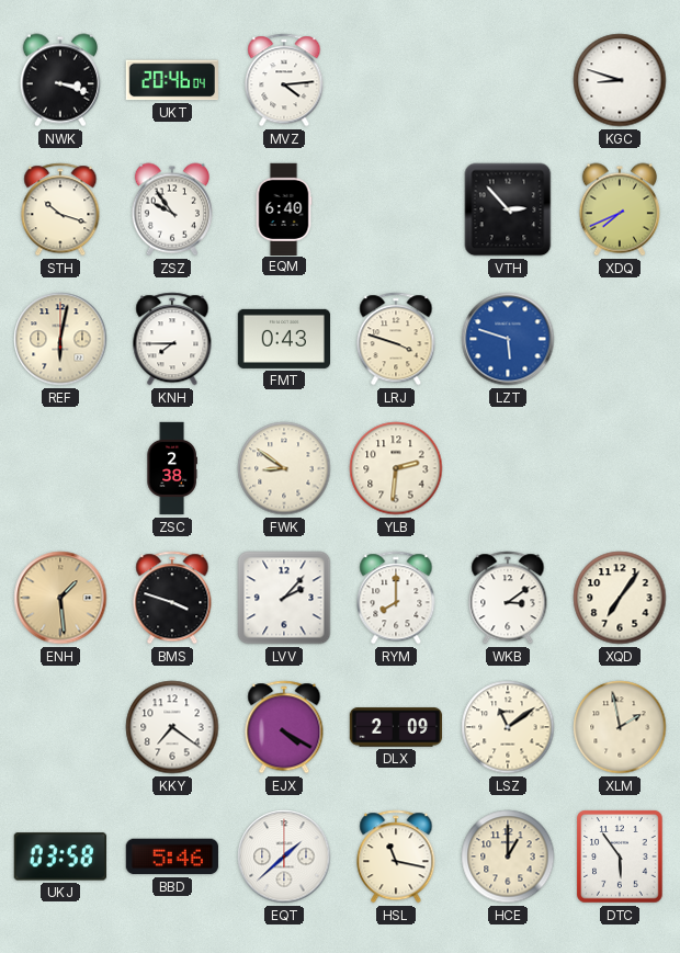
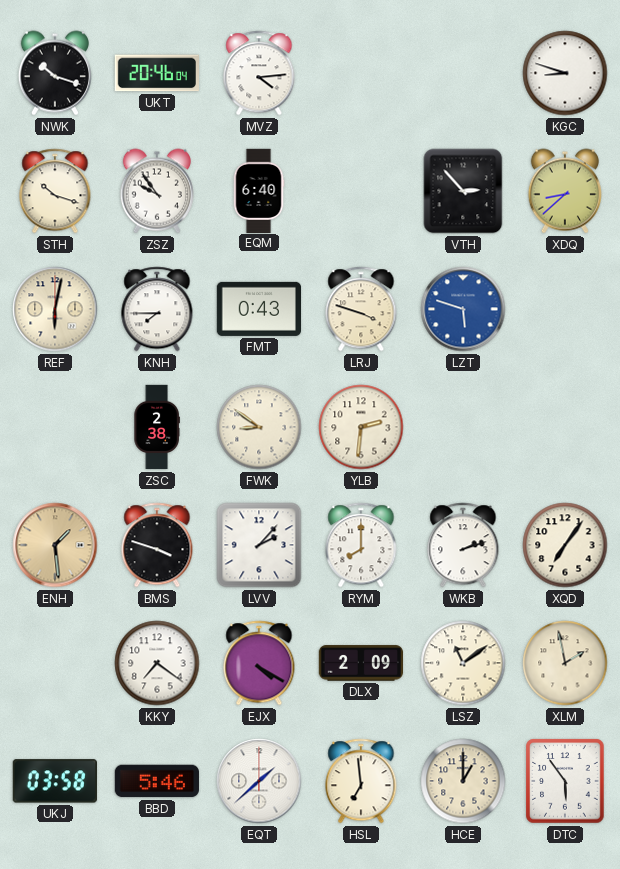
NWK: 3:18 -> 10:18 (55, 73)
XDQ: 7:41 -> 8:38 (565, 191)
WKB: 3:09 -> 2:12 (463, 545)
HSL: 11:17 -> 6:59 (361, 781)
